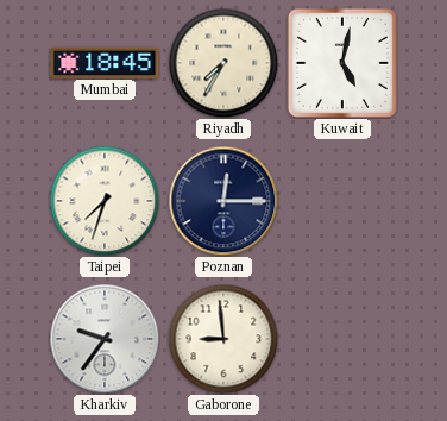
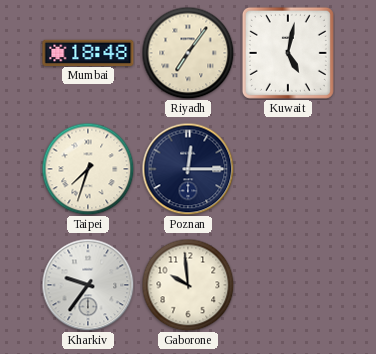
Mumbai: 18:45 -> 18:48 (88, 52)
Riyadh: 7:35 -> 7:06 (188, 53)
Gaborone: 8:59 -> 9:59 (188, 285)
